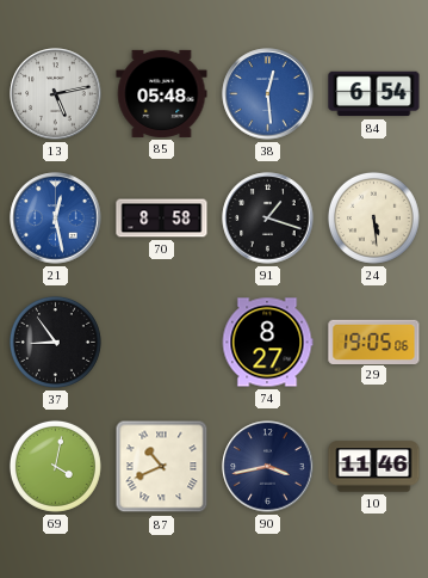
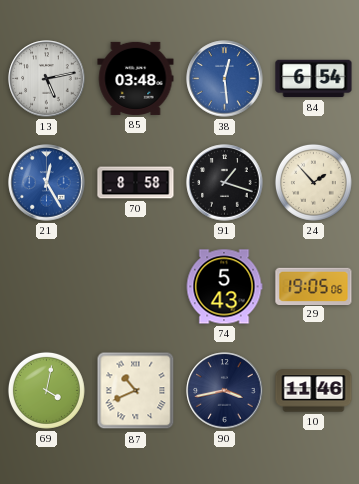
85: 05:48 -> 03:48 (136, 78)
21: 12:28 -> 12:25 (47, 183)
24: 5:29 -> 1:53 (313, 182)
37: 8:54 -> none (55, 342)
74: 8:27 -> 5:43 (224, 287)
